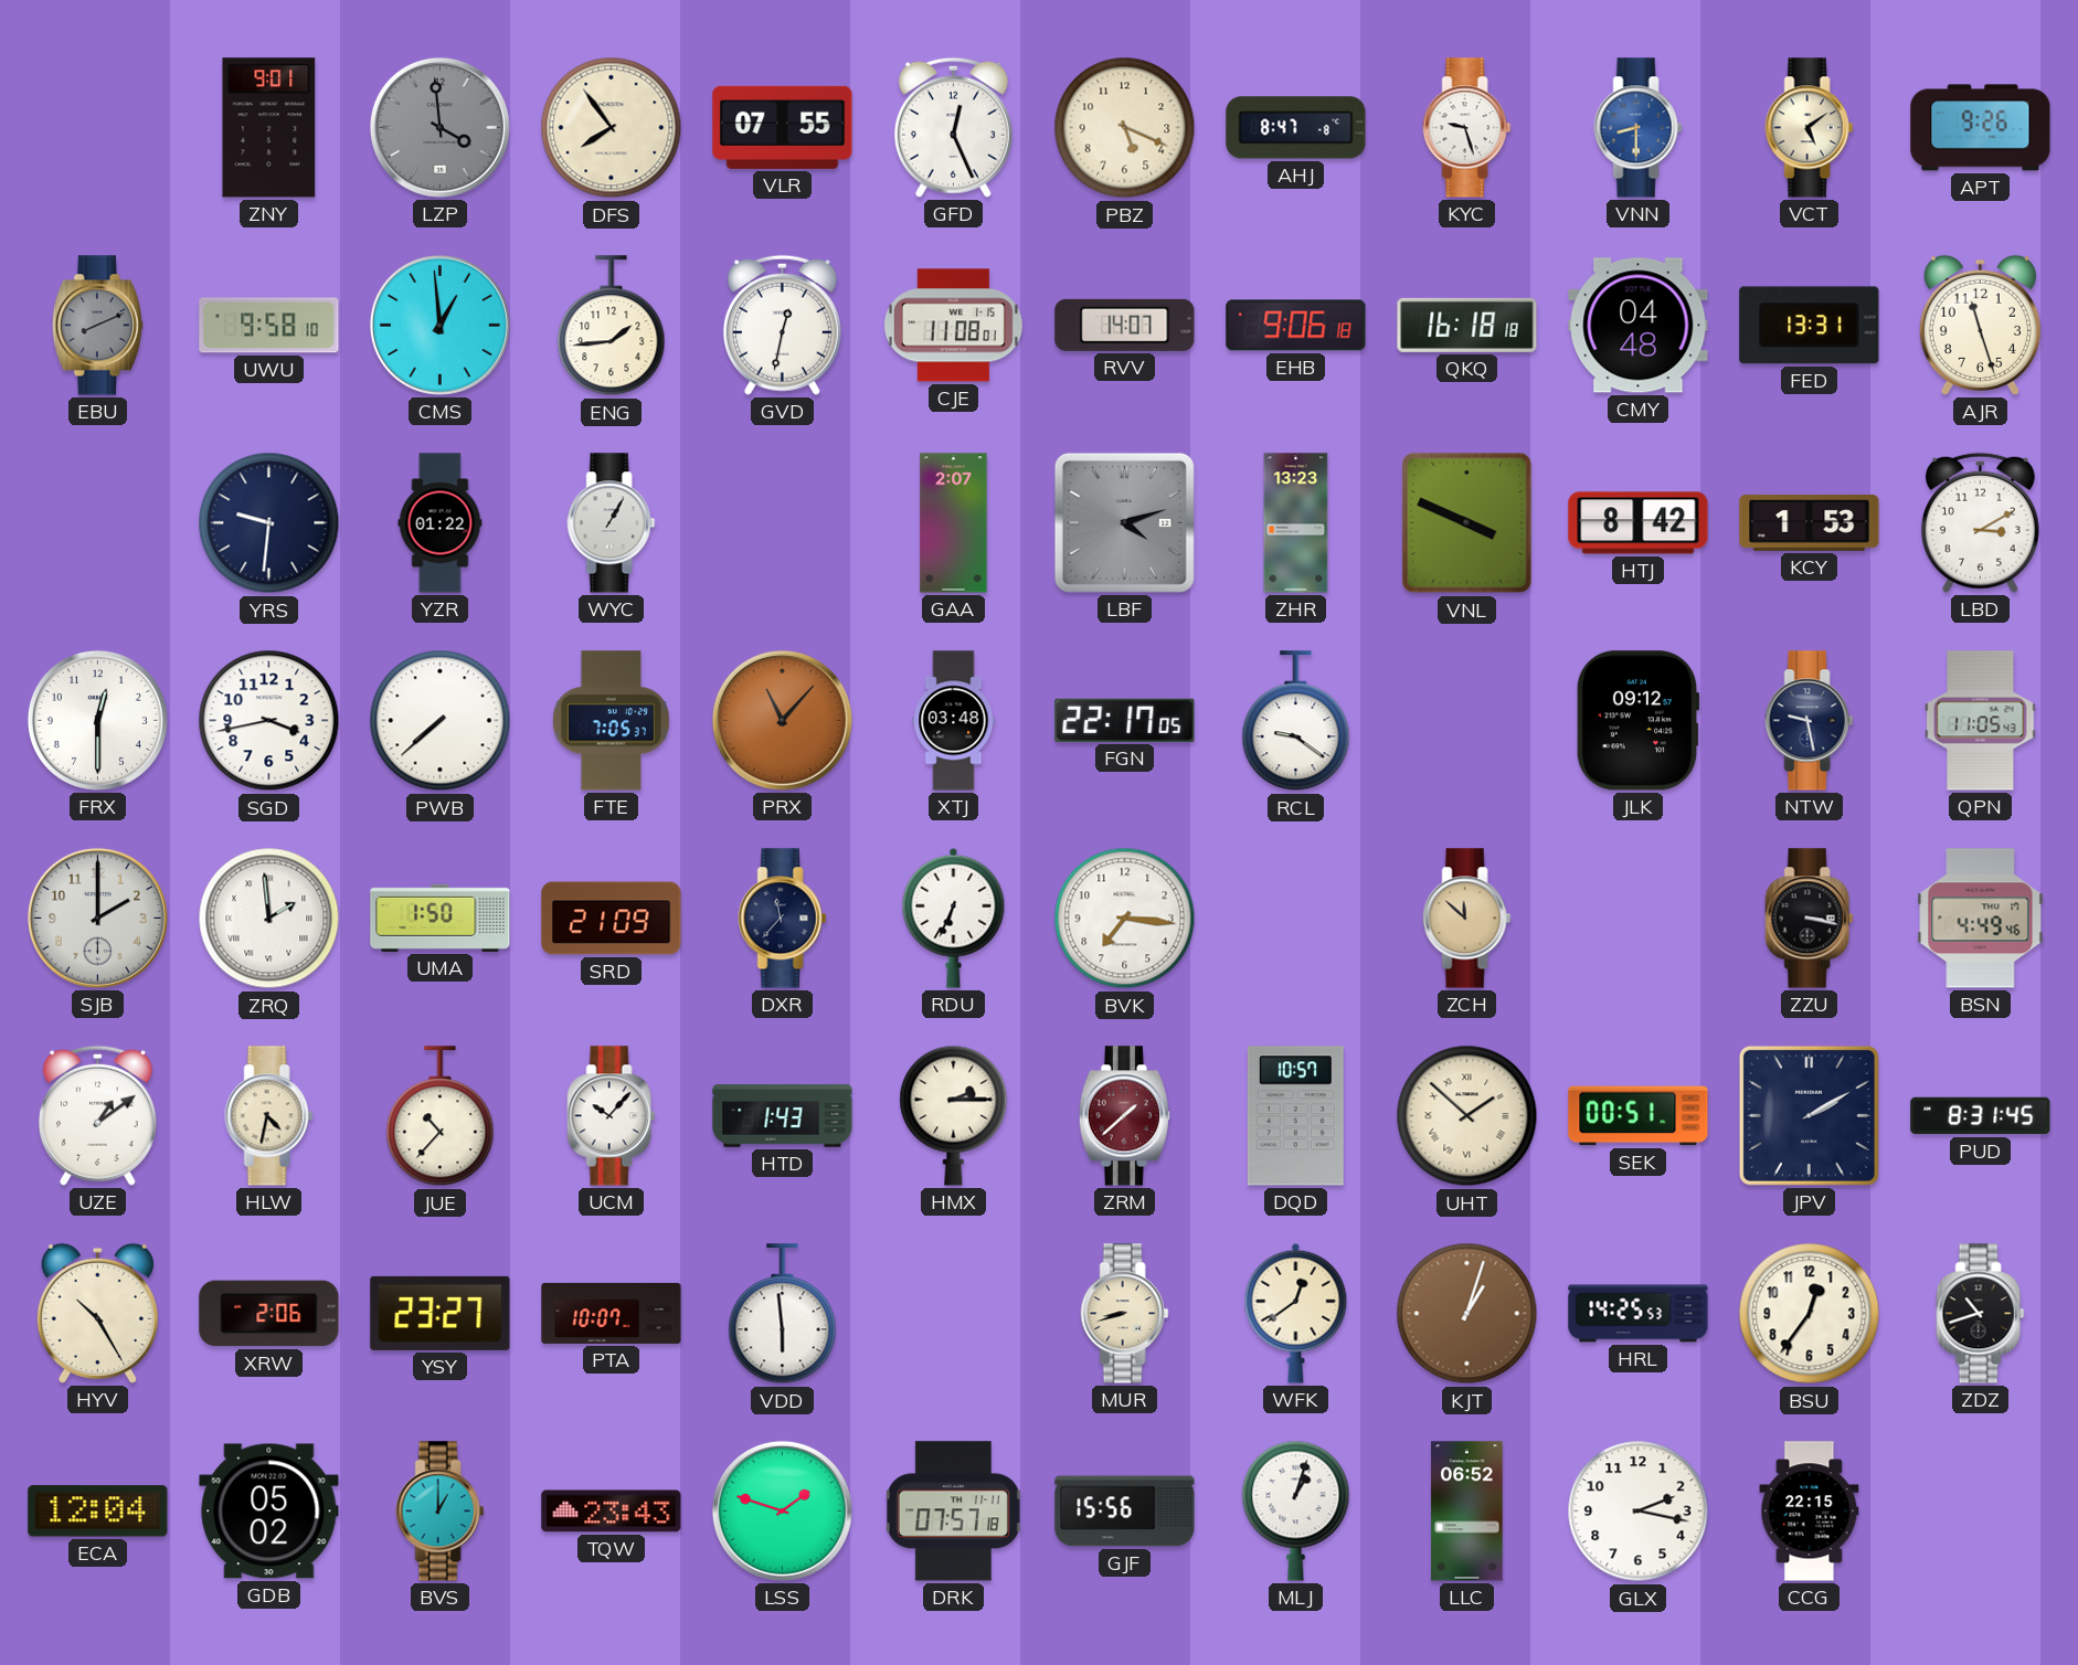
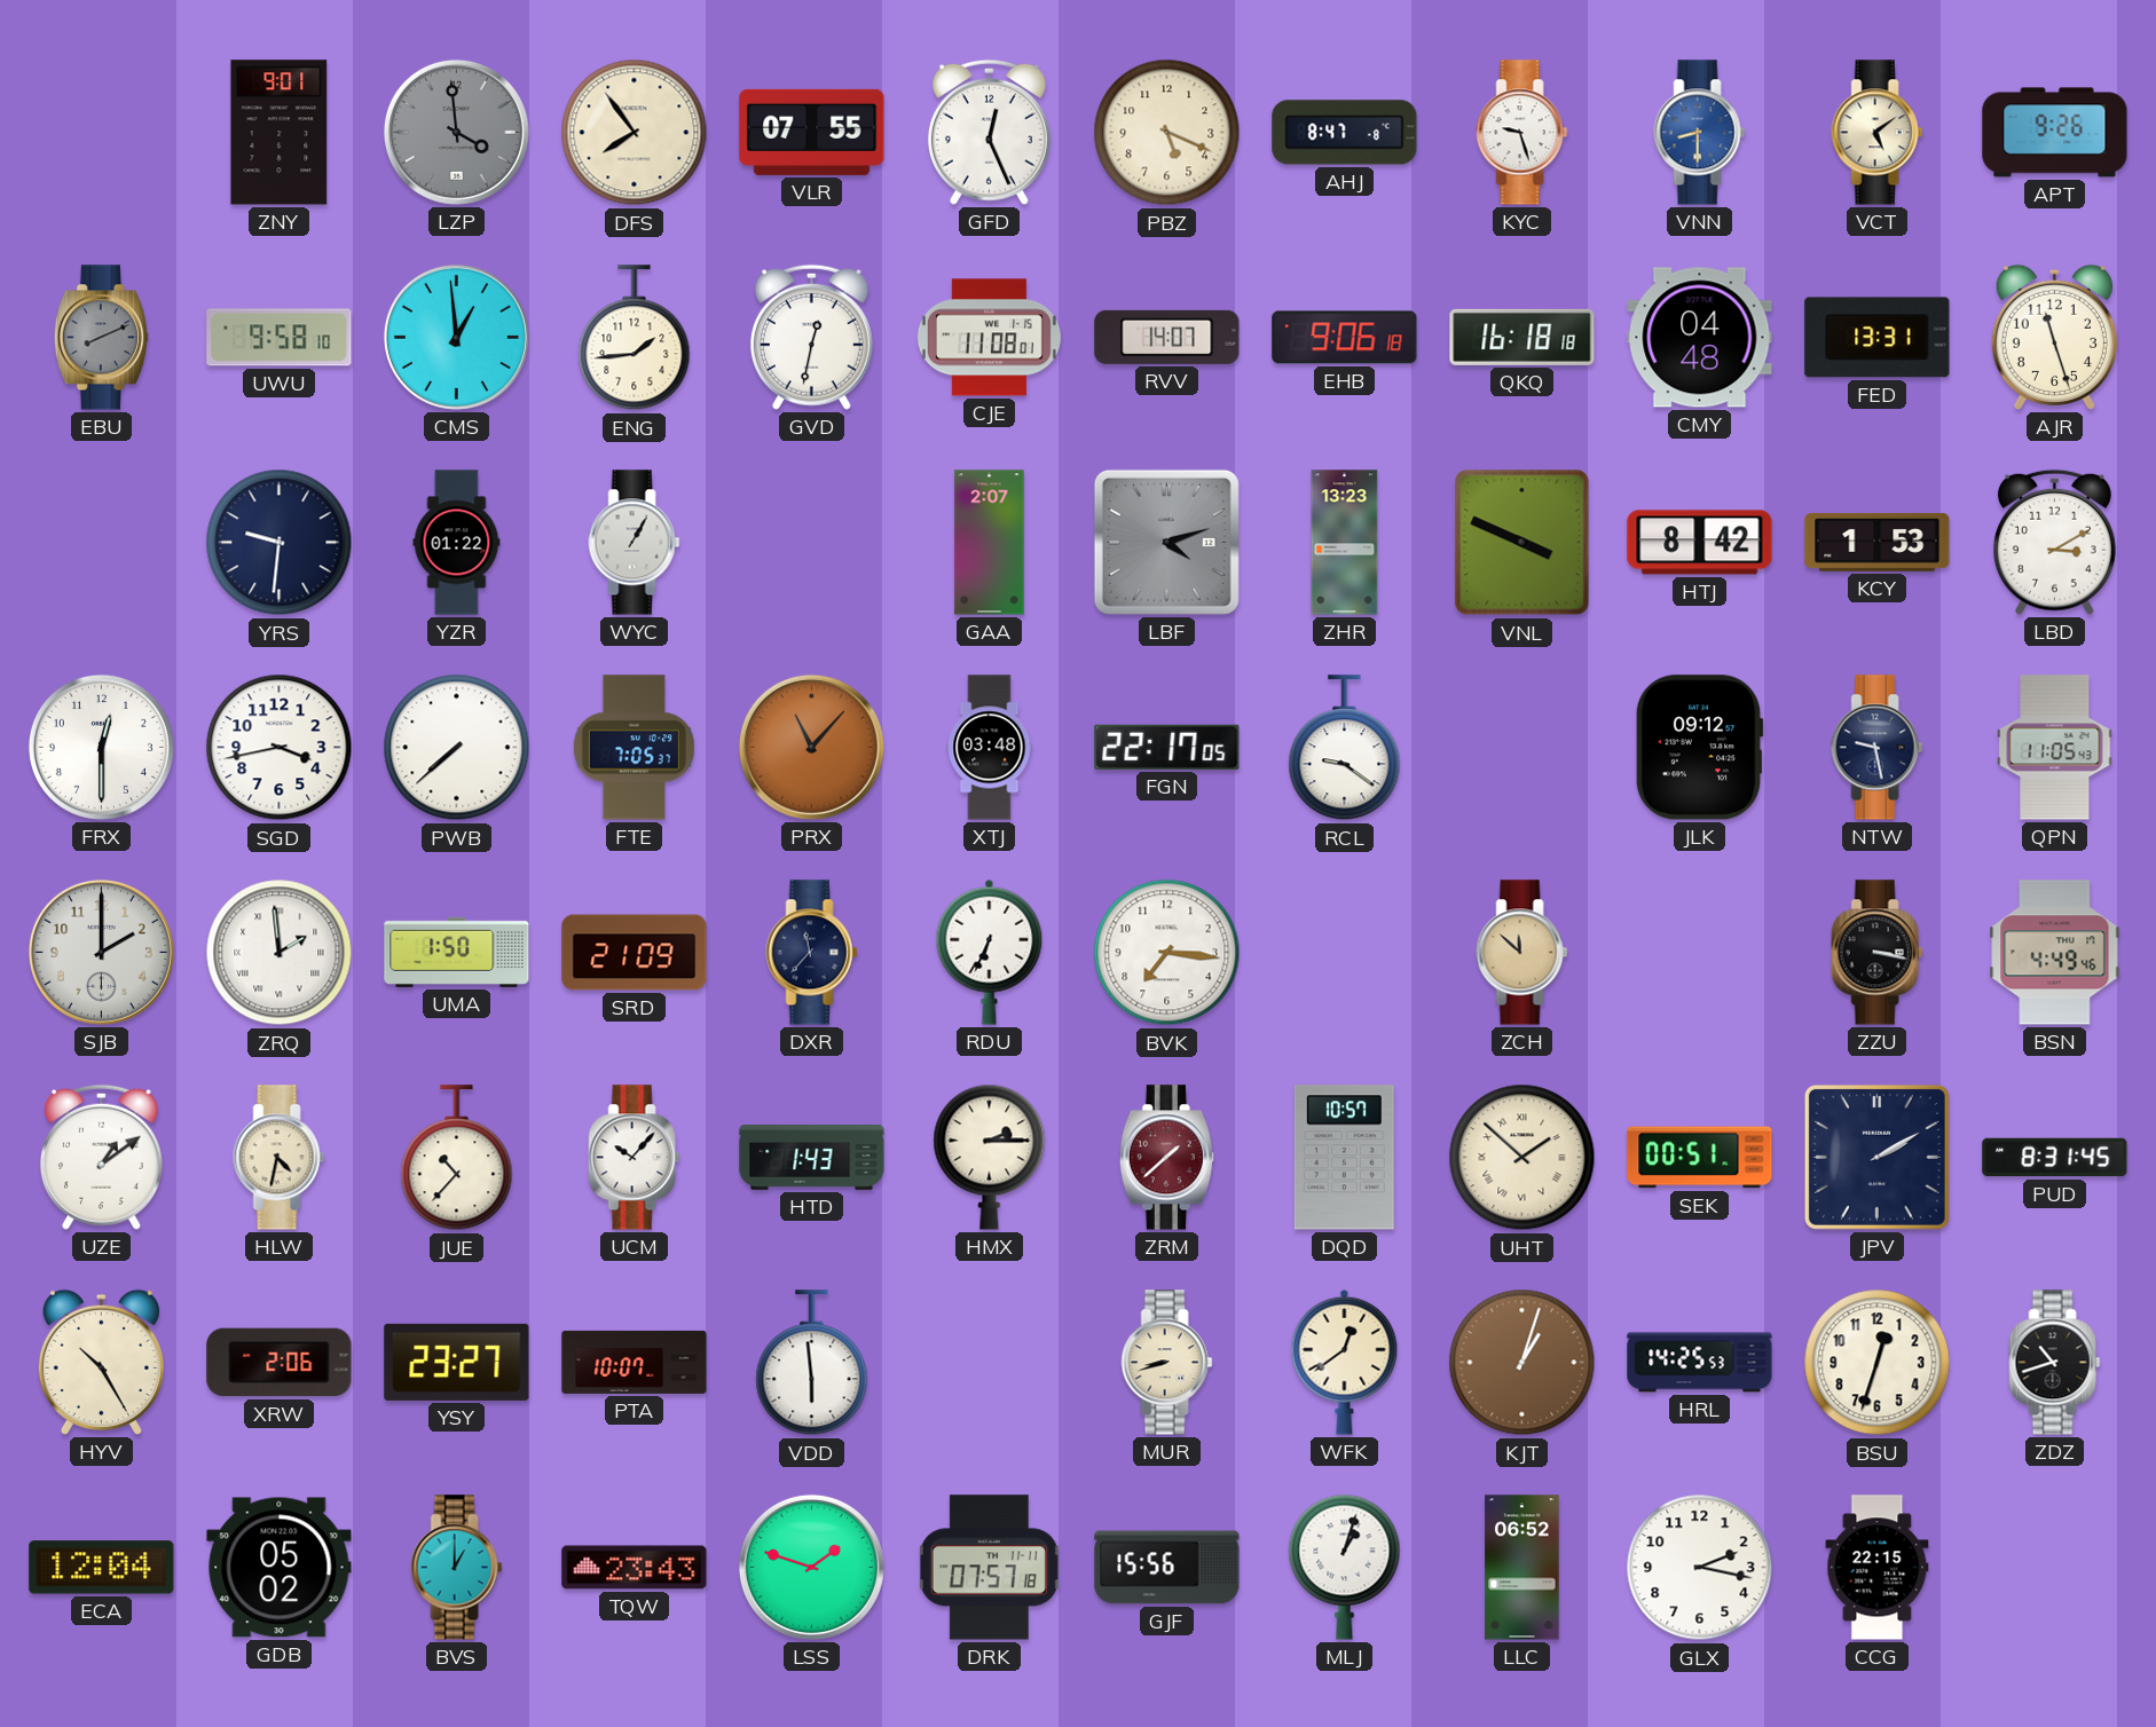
BSU: 12:36 -> 12:33 (1878, 1363)
